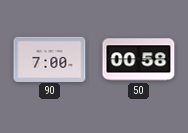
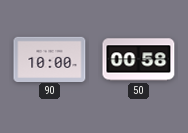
90: 7:00 -> 10:00 (50, 59)
